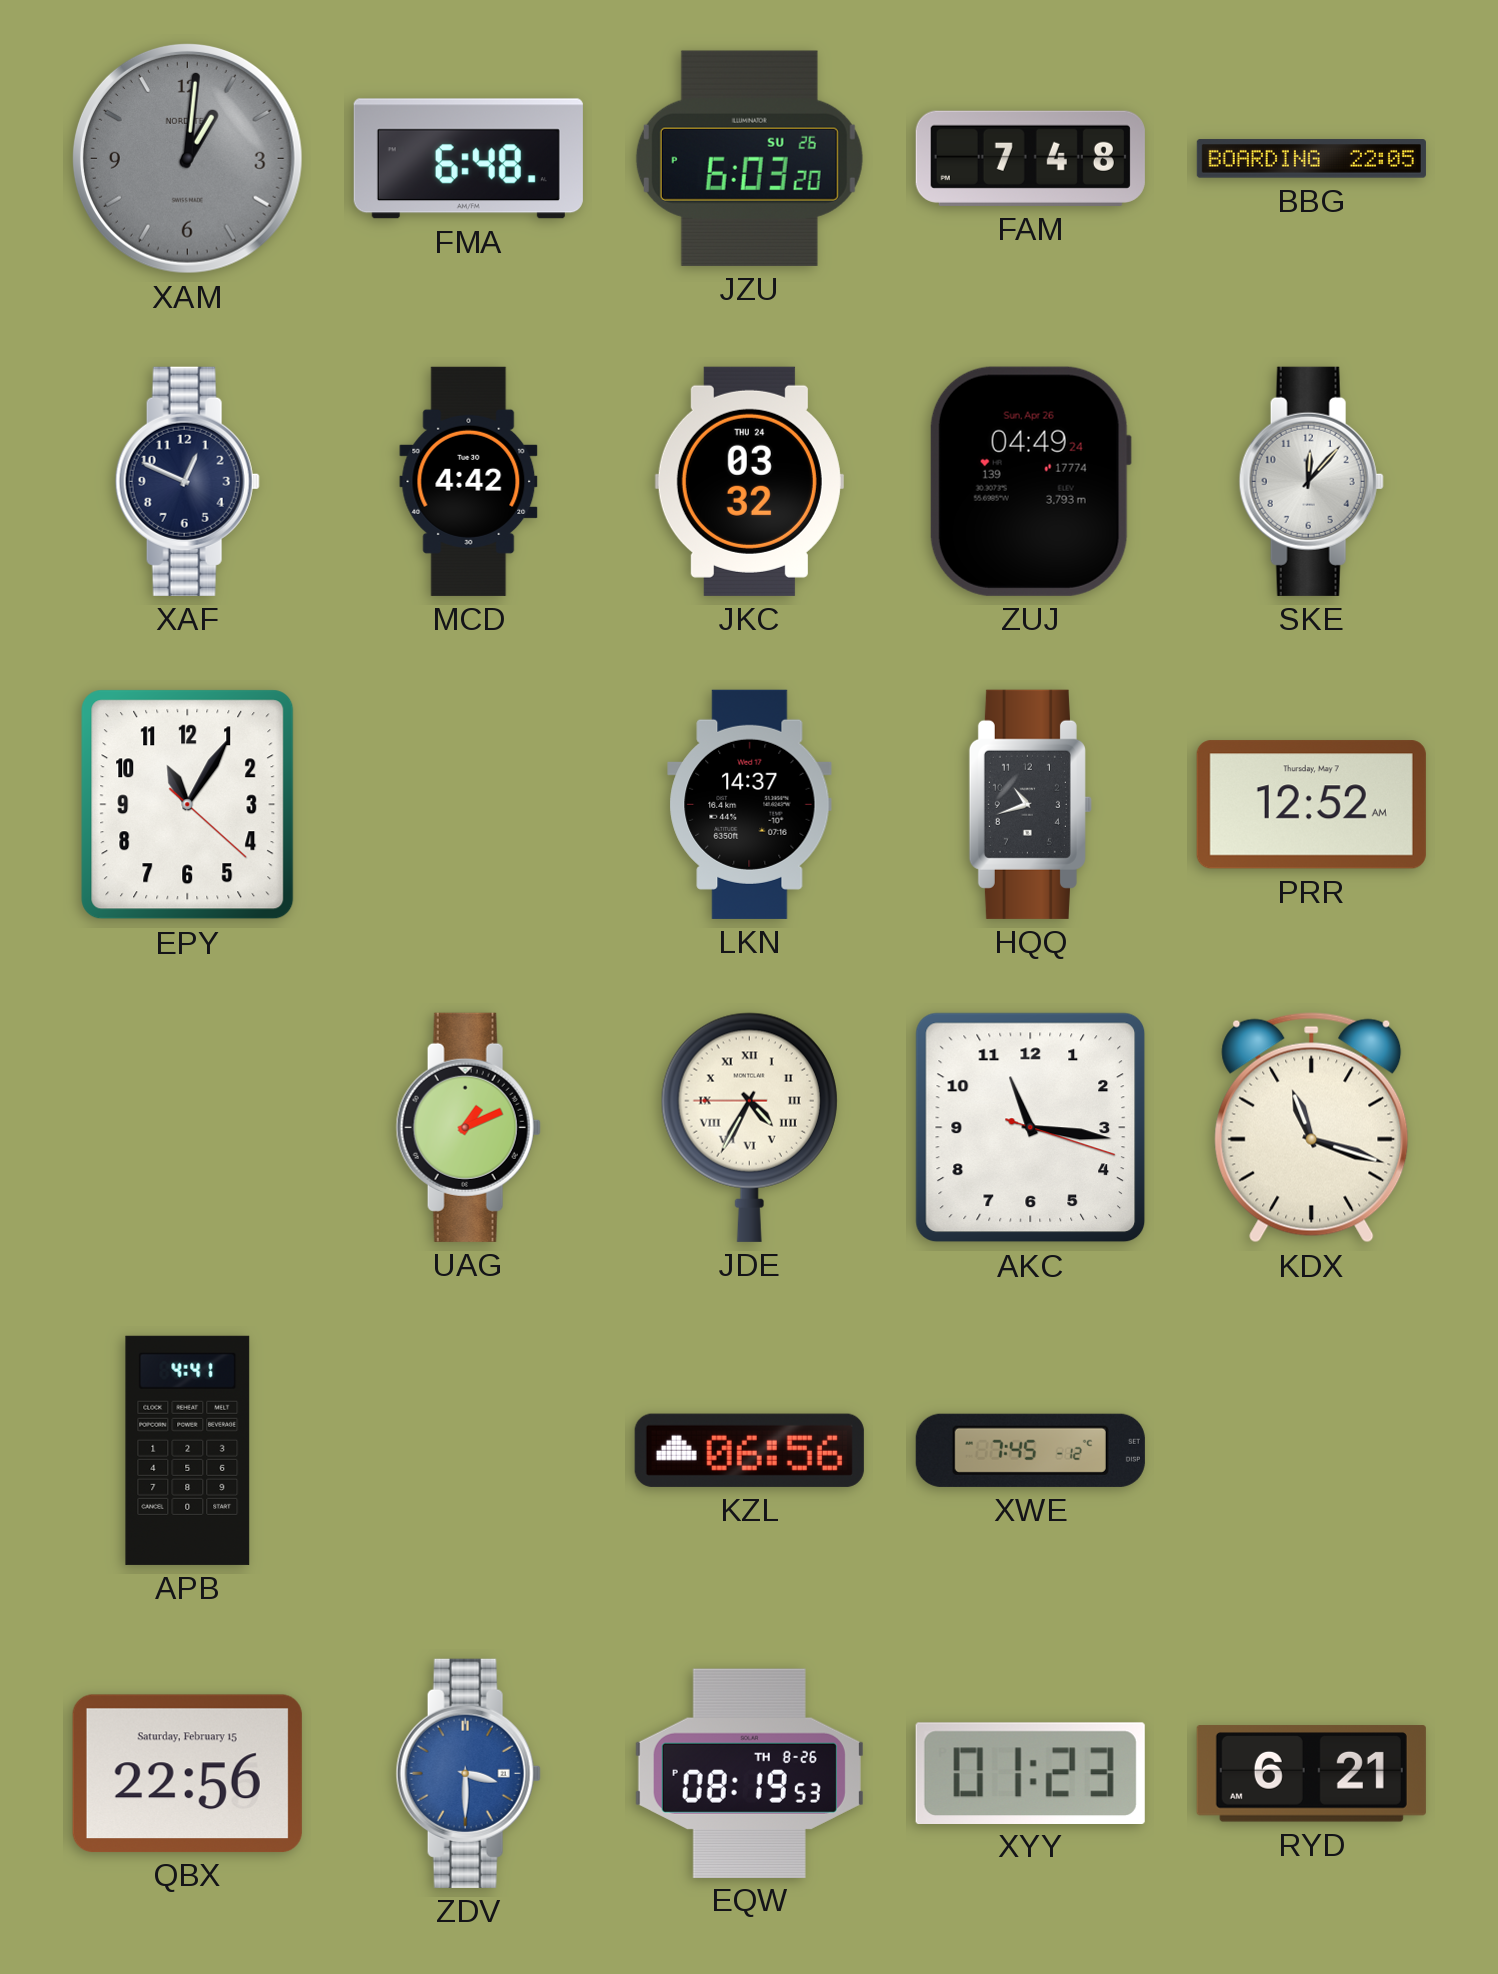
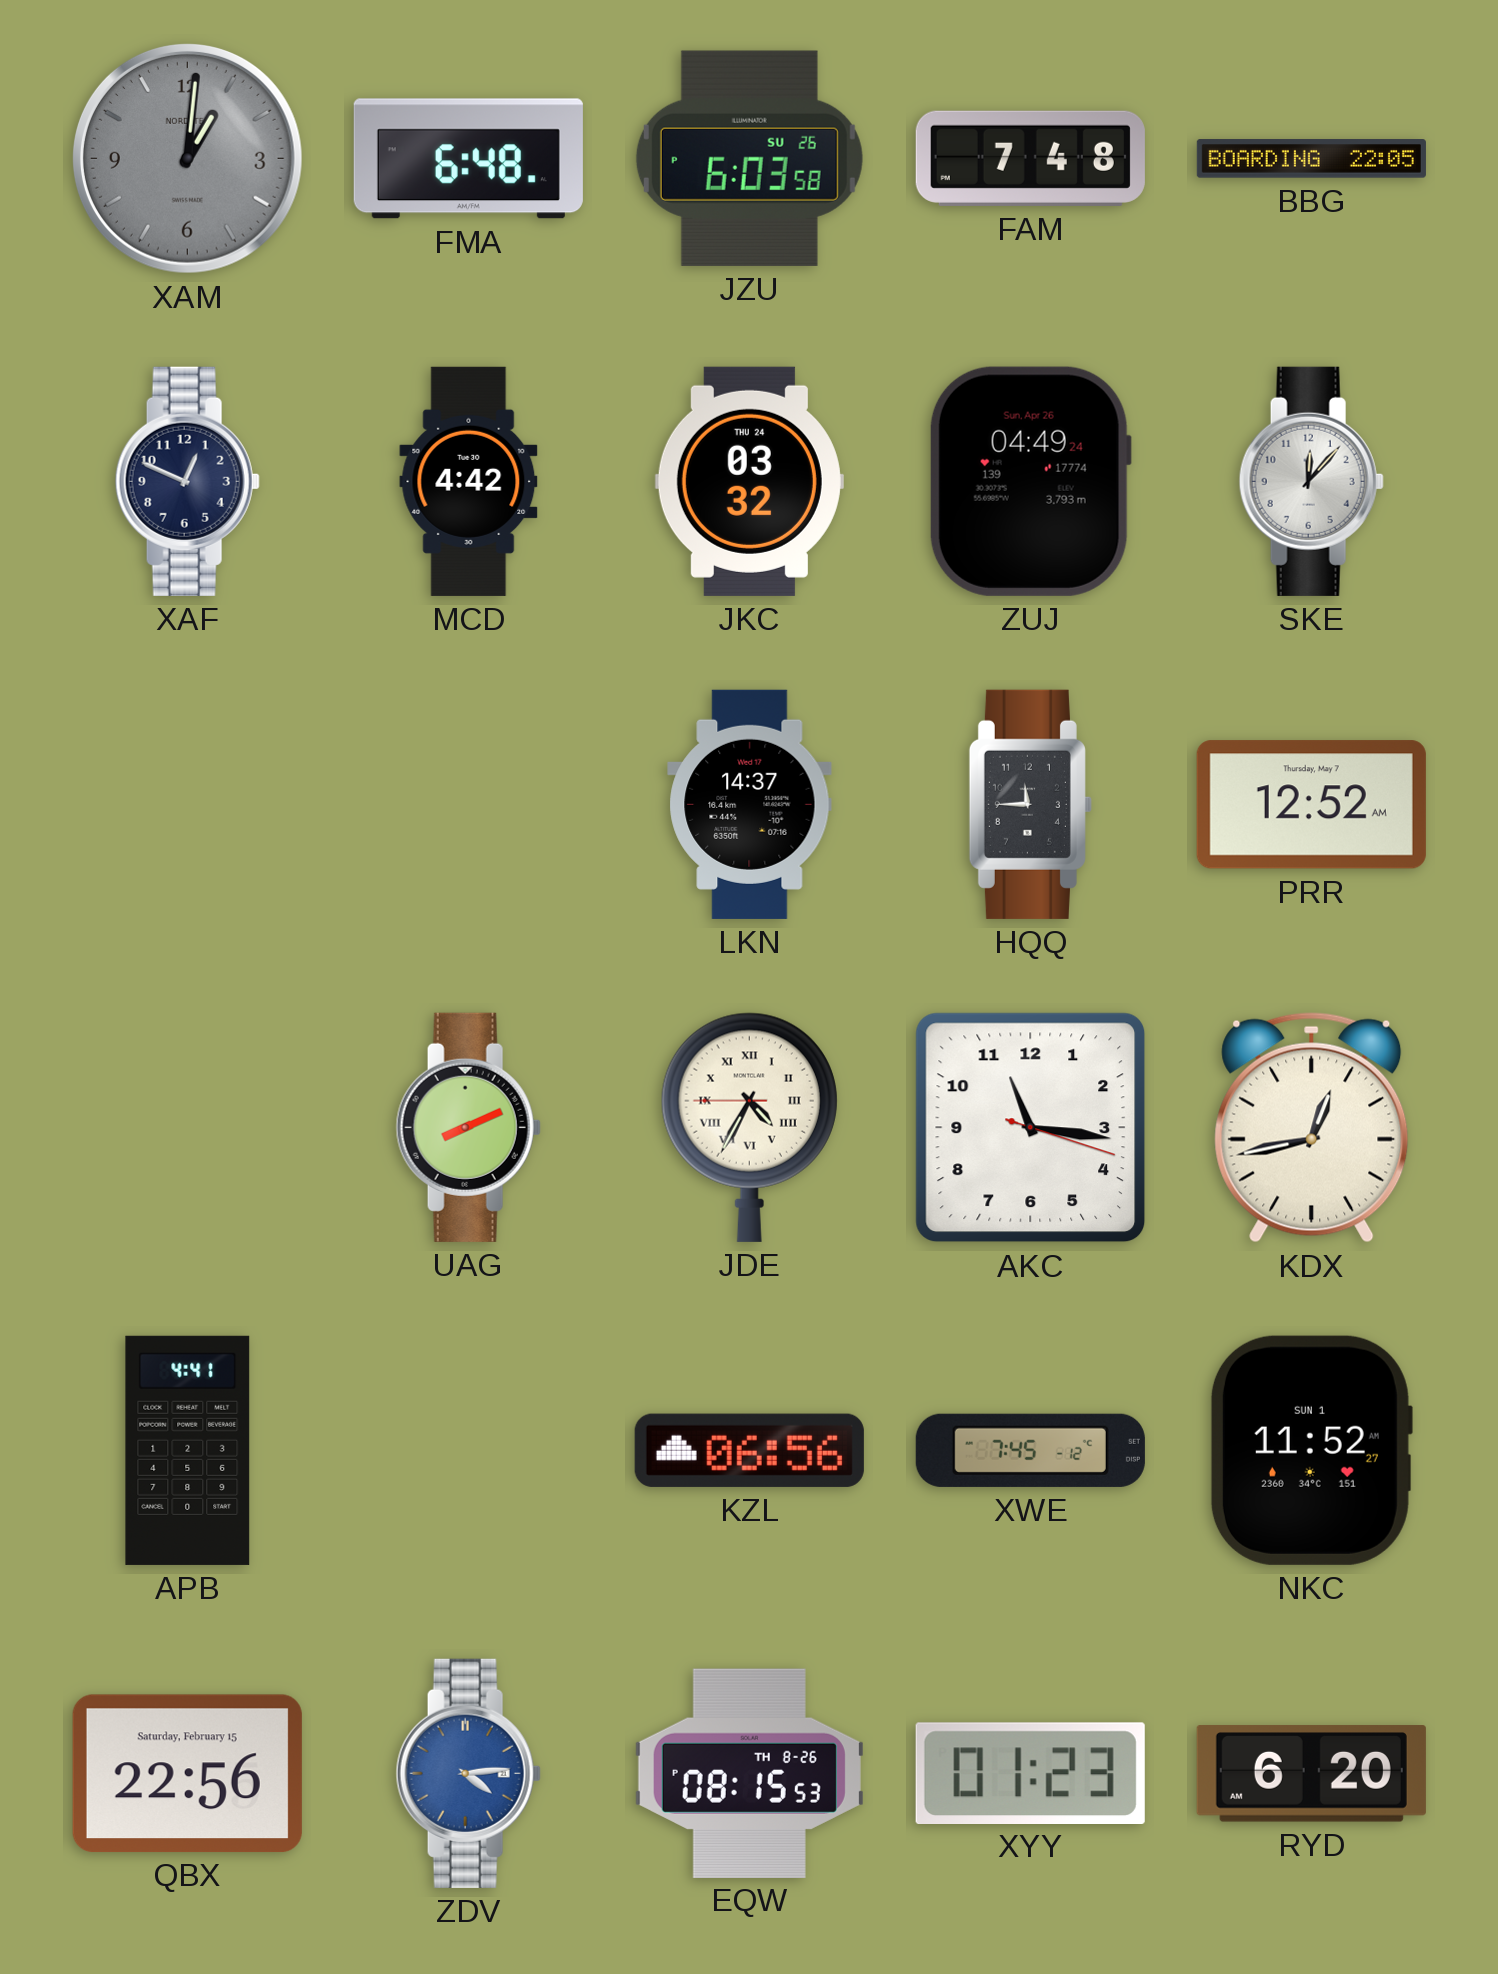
JZU: 6:03:20 PM -> 6:03:58 PM (749, 158)
EPY: 11:05 -> none (188, 805)
HQQ: 10:42 -> 11:45 (1030, 804)
UAG: 1:11 -> 8:11 (468, 1127)
KDX: 11:18 -> 12:43 (1312, 1128)
NKC: none -> 11:52 (1311, 1450)
ZDV: 3:30 -> 4:14 (468, 1773)
EQW: 08:19 -> 08:15 (749, 1773)
RYD: 6:21 -> 6:20 (1311, 1774)
